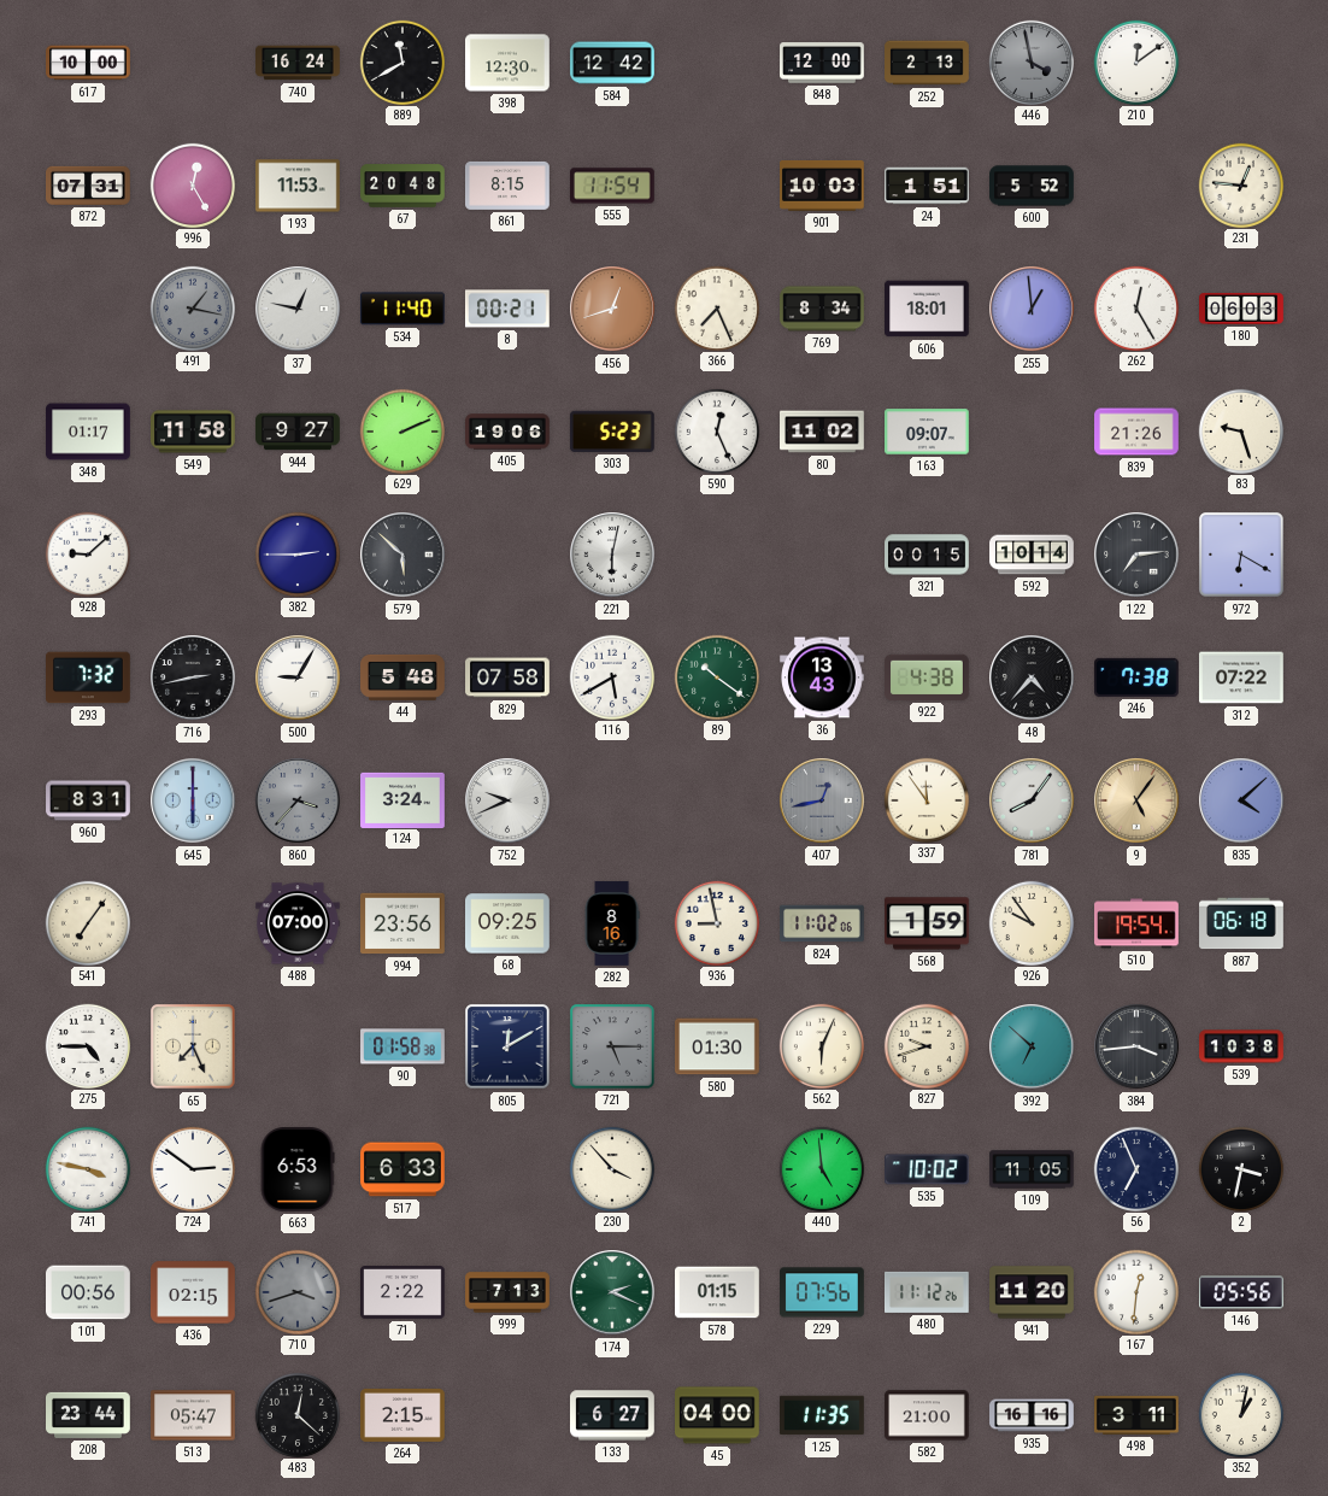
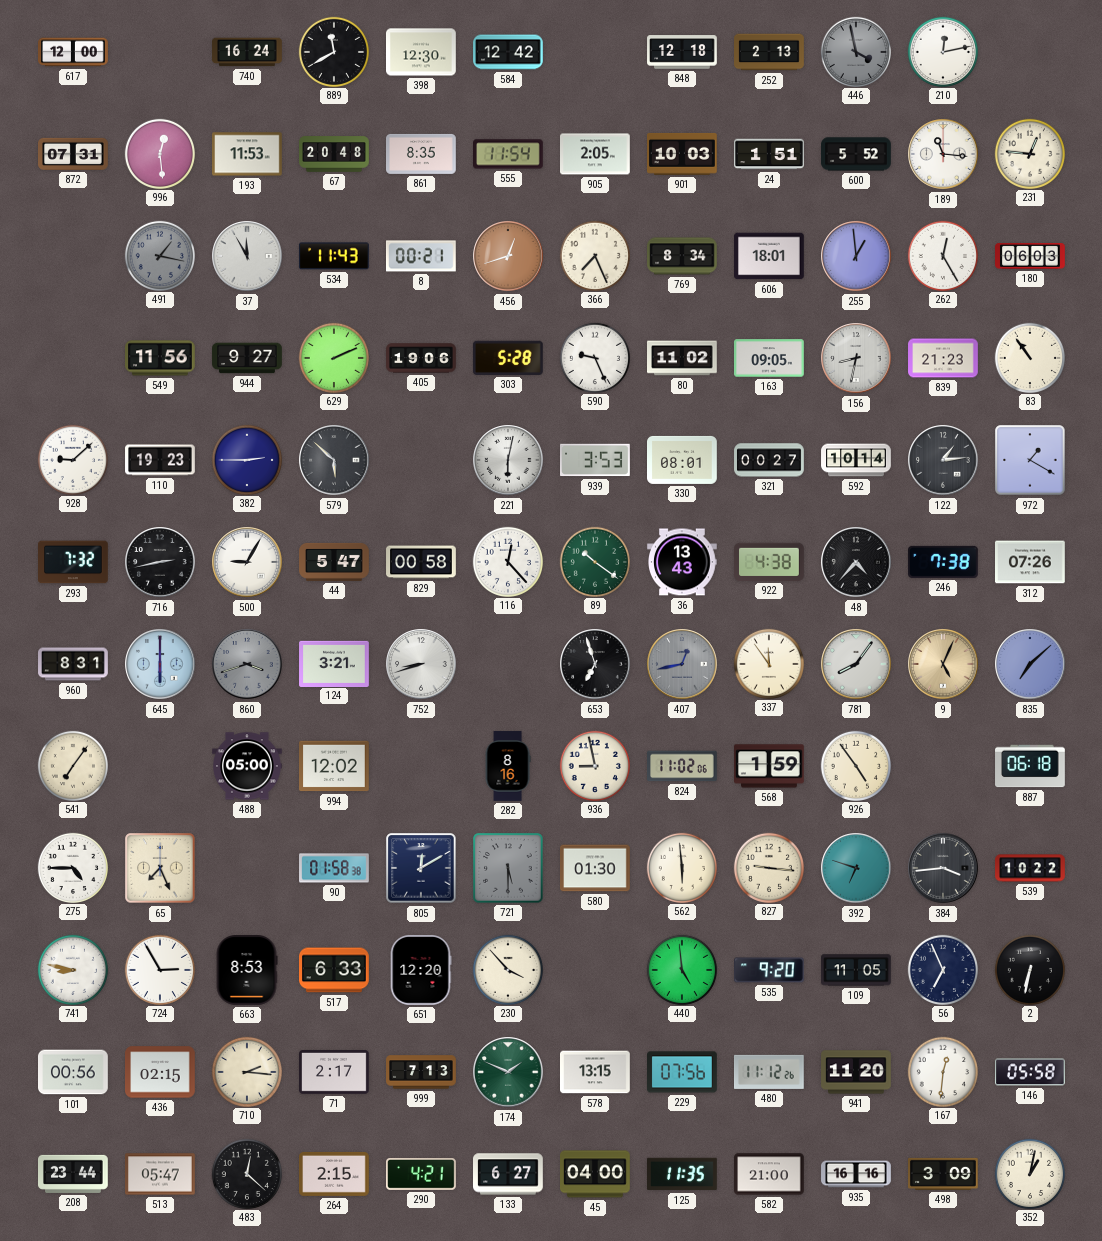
617: 10:00 -> 12:00 (73, 52)
848: 12:00 -> 12:18 (682, 52)
210: 12:09 -> 12:13 (942, 51)
996: 12:25 -> 12:29 (159, 153)
861: 8:15 -> 8:35 (421, 154)
905: none -> 2:05 (596, 154)
189: none -> 11:16 (943, 154)
37: 12:47 -> 11:55 (247, 256)
534: 11:40 -> 11:43 (334, 256)
348: 01:17 -> none (88, 432)
549: 11:58 -> 11:56 (161, 358)
303: 5:23 -> 5:28 (508, 358)
590: 12:26 -> 9:26 (594, 357)
163: 09:07 -> 09:05 (769, 358)
156: none -> 8:32 (856, 358)
839: 21:26 -> 21:23 (943, 358)
83: 9:27 -> 10:54 (1029, 357)
110: none -> 19:23 (160, 460)
939: none -> 3:53 (596, 460)
330: none -> 08:01 (682, 460)
321: 00:15 -> 00:27 (769, 460)
122: 7:14 -> 1:14 (943, 460)
972: 6:20 -> 1:20 (1030, 460)
44: 5:48 -> 5:47 (334, 562)
829: 07:58 -> 00:58 (421, 562)
116: 5:40 -> 12:23 (507, 561)
312: 07:22 -> 07:26 (1031, 562)
860: 3:37 -> 3:42 (247, 664)
124: 3:24 -> 3:21 (334, 663)
752: 9:41 -> 8:42 (421, 664)
653: none -> 6:57 (595, 664)
9: 5:06 -> 5:04 (943, 664)
835: 4:08 -> 7:08 (1030, 664)
488: 07:00 -> 05:00 (247, 766)
994: 23:56 -> 12:02 (335, 766)
68: 09:25 -> none (507, 923)
926: 9:54 -> 4:54 (855, 765)
510: 19:54 -> none (1136, 923)
721: 5:15 -> 5:30 (508, 868)
562: 6:04 -> 5:59 (681, 867)
827: 9:42 -> 9:16 (768, 867)
392: 6:52 -> 6:48 (856, 868)
539: 10:38 -> 10:22 (1030, 868)
741: 3:47 -> 8:47 (72, 969)
724: 2:51 -> 2:55 (159, 969)
663: 6:53 -> 8:53 (247, 971)
651: none -> 12:20 (421, 971)
535: 10:02 -> 9:20 (770, 970)
2: 3:32 -> 6:32 (1029, 969)
710: 3:42 -> 2:16 (246, 1071)
710 dial: grey -> cream (246, 1071)
71: 2:22 -> 2:17 (334, 1073)
174: 2:19 -> 1:49 (508, 1072)
578: 01:15 -> 13:15 (595, 1072)
146: 05:56 -> 05:58 (1031, 1072)
290: none -> 4:21 (422, 1175)
498: 3:11 -> 3:09 (943, 1174)
